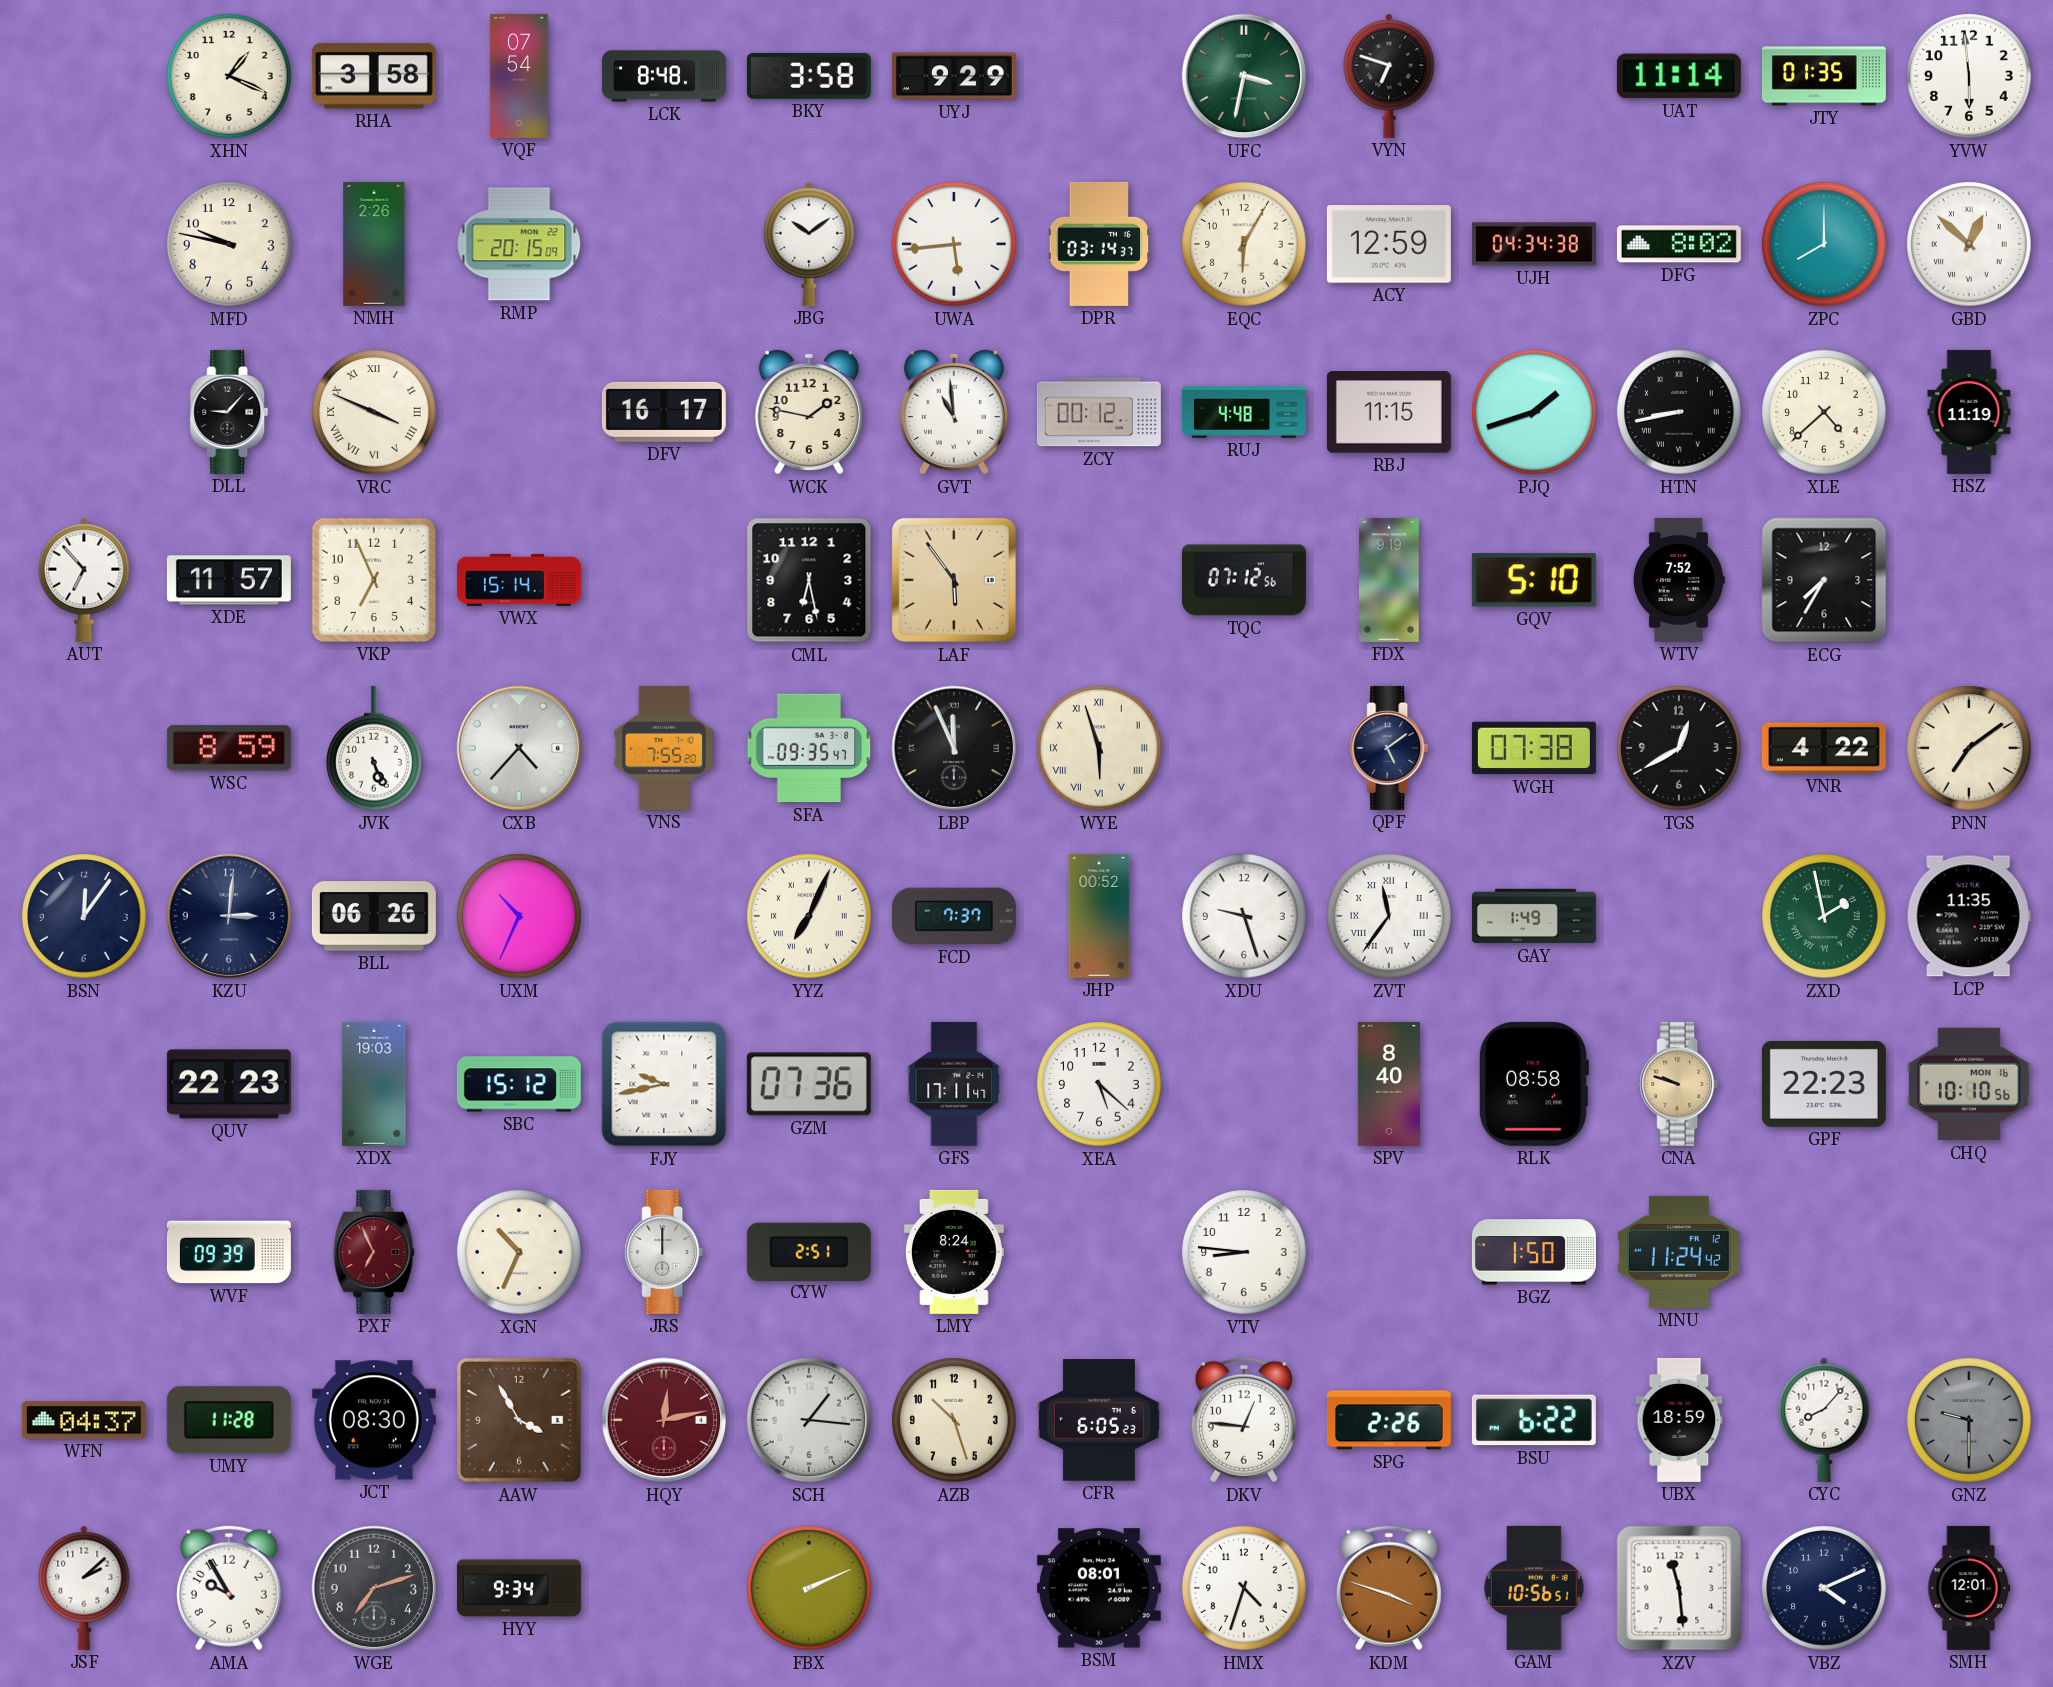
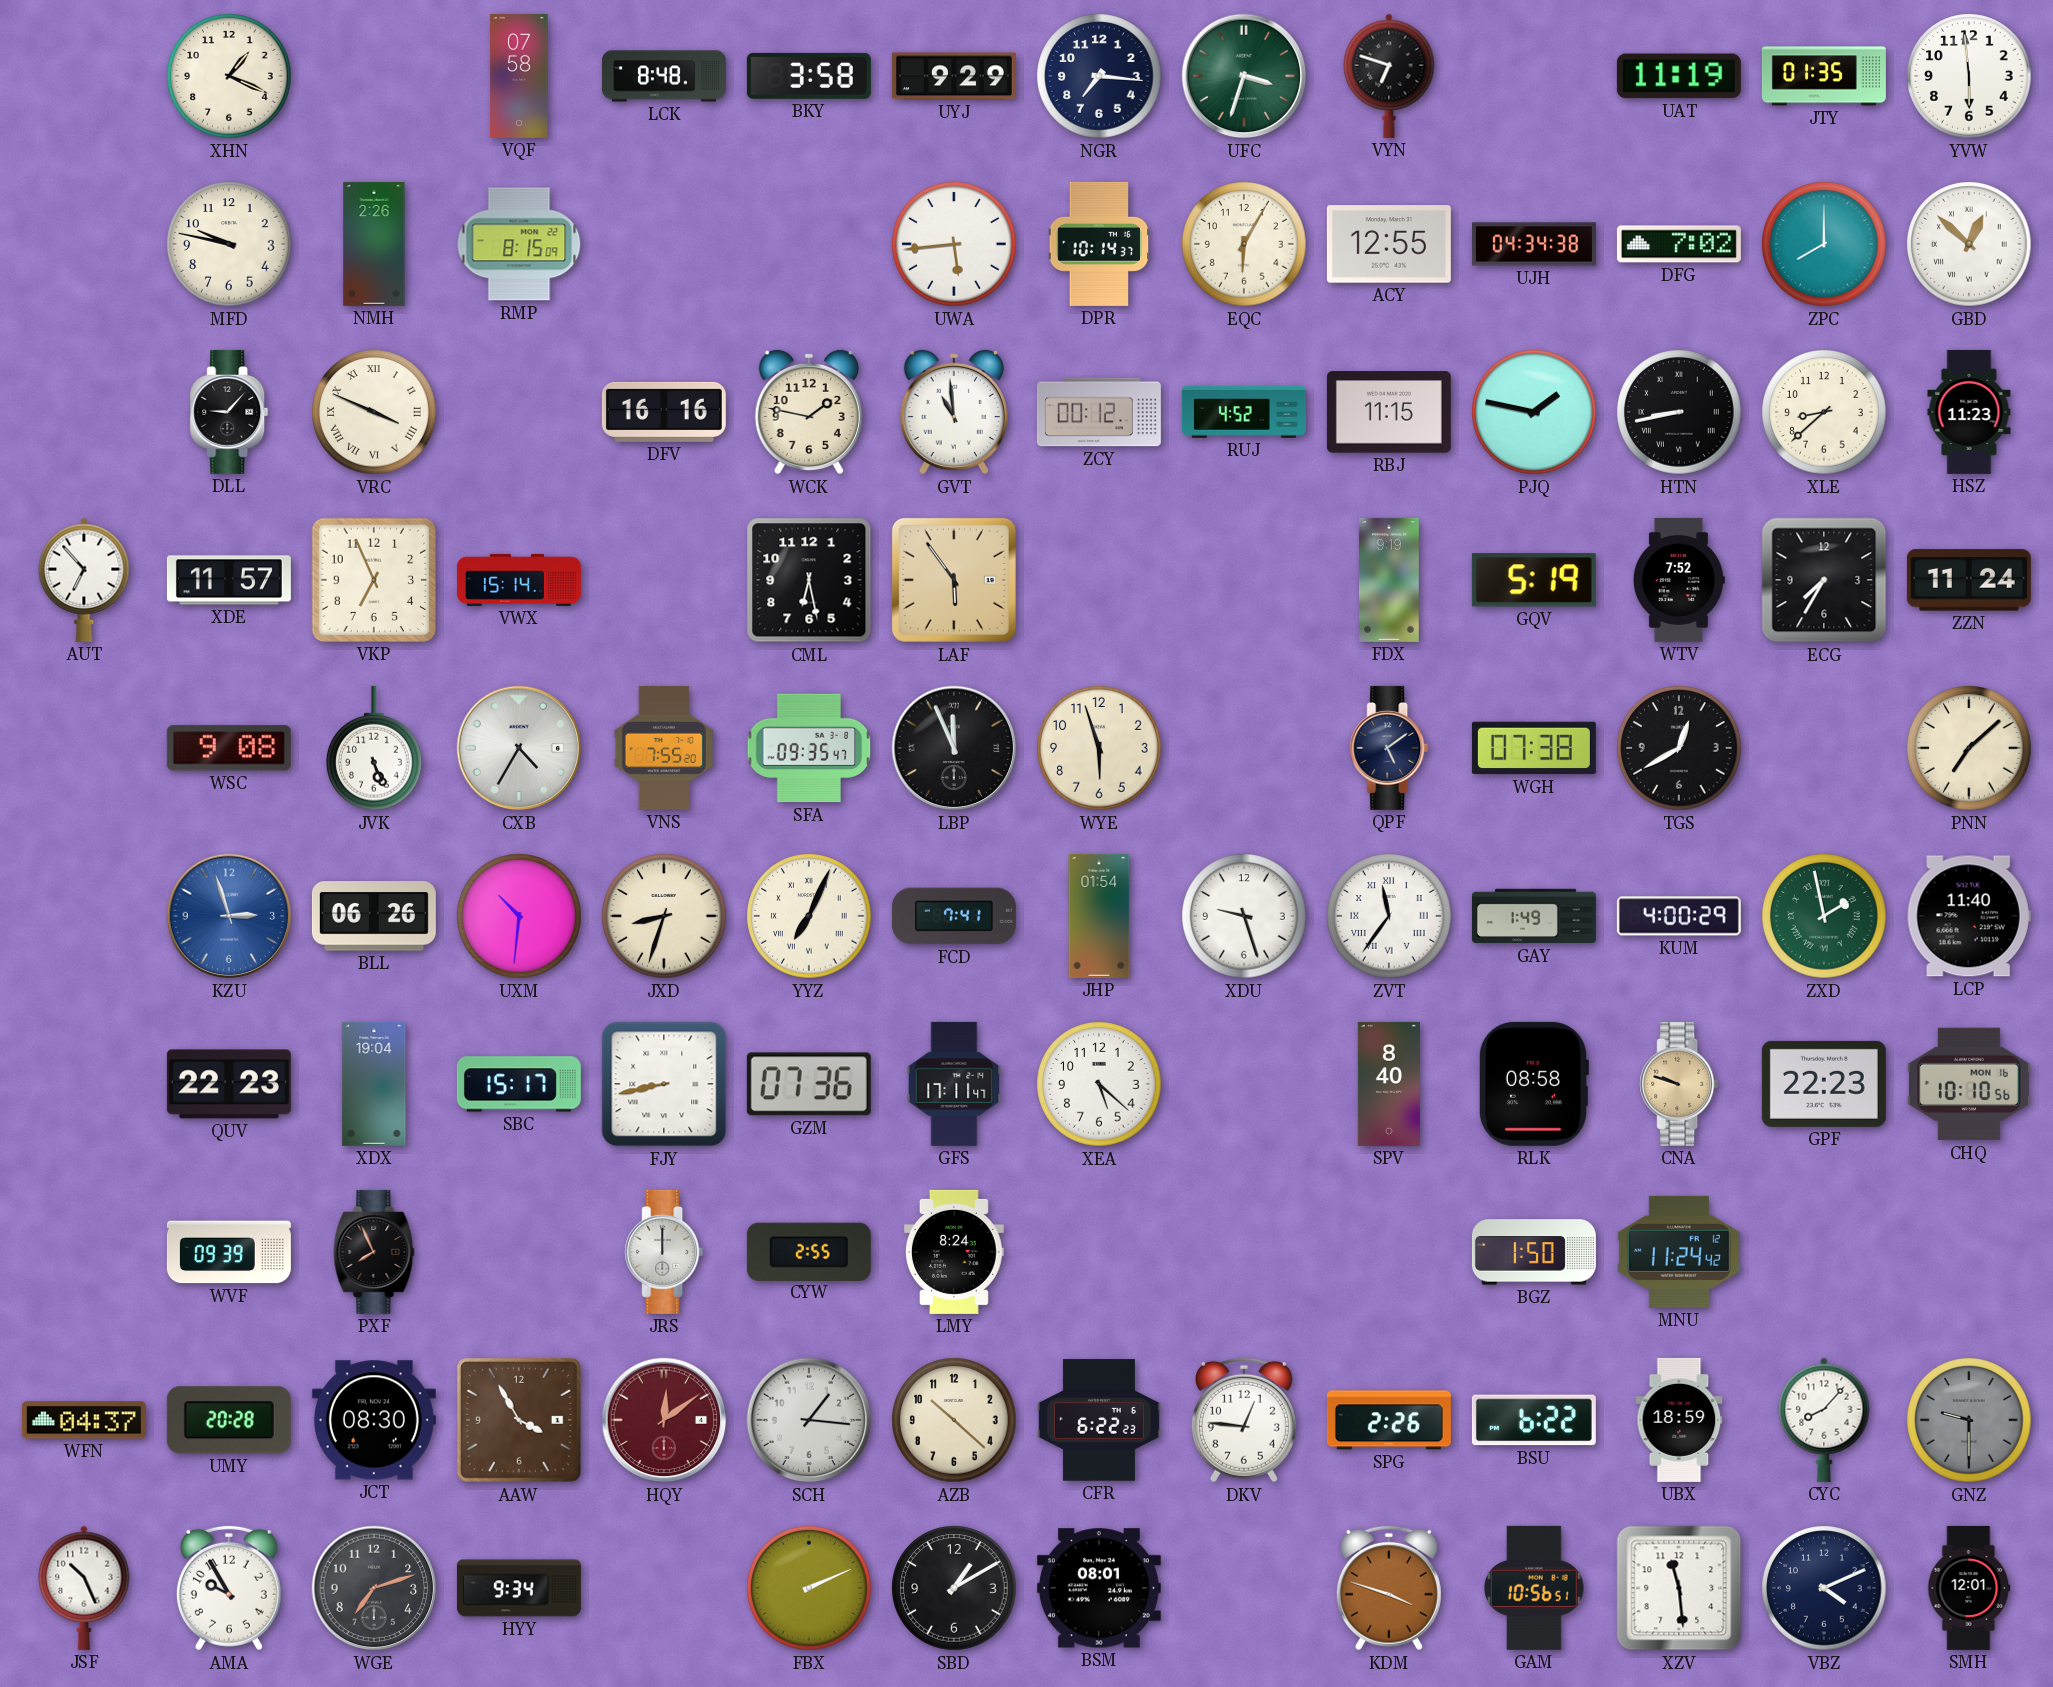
RHA: 3:58 -> none (374, 76)
VQF: 07:54 -> 07:58 (519, 76)
NGR: none -> 7:16 (1099, 76)
UFC: 3:32 -> 3:33 (1244, 76)
UAT: 11:14 -> 11:19 (1679, 76)
RMP: 20:15 -> 8:15 (519, 244)
JBG: 10:09 -> none (809, 244)
DPR: 03:14 -> 10:14 (1099, 244)
ACY: 12:59 -> 12:55 (1389, 244)
DFG: 8:02 -> 7:02 (1679, 244)
DFV: 16:17 -> 16:16 (664, 412)
RUJ: 4:48 -> 4:52 (1244, 412)
PJQ: 1:42 -> 1:47 (1534, 412)
XLE: 4:38 -> 8:38 (1824, 412)
HSZ: 11:19 -> 11:23 (1969, 412)
TQC: 07:12 -> none (1244, 580)
GQV: 5:10 -> 5:19 (1534, 580)
ZZN: none -> 11:24 (1969, 580)
WSC: 8:59 -> 9:08 (229, 748)
CXB: 4:37 -> 4:35 (519, 748)
WYE numerals: Roman -> Arabic (1099, 748)
VNR: 4:22 -> none (1824, 748)
PNN: 7:09 -> 7:08 (1969, 748)
BSN: 12:06 -> none (84, 916)
KZU: 3:01 -> 2:57 (229, 916)
KZU dial: navy -> blue (229, 916)
UXM: 10:34 -> 10:31 (519, 916)
JXD: none -> 8:33 (664, 916)
FCD: 7:37 -> 7:41 (954, 916)
JHP: 00:52 -> 01:54 (1099, 916)
KUM: none -> 4:00 (1679, 916)
LCP: 11:35 -> 11:40 (1969, 916)
XDX: 19:03 -> 19:04 (374, 1084)
SBC: 15:12 -> 15:17 (519, 1084)
FJY: 9:43 -> 8:43 (664, 1084)
PXF: 6:56 -> 7:56 (374, 1252)
PXF dial: burgundy -> black (374, 1252)
XGN: 10:34 -> none (519, 1252)
CYW: 2:51 -> 2:55 (809, 1251)
VTV: 8:46 -> none (1244, 1252)
UMY: 11:28 -> 20:28 (229, 1420)
HQY: 12:13 -> 12:09 (664, 1420)
AZB: 10:27 -> 10:22 (954, 1420)
CFR: 6:05 -> 6:22 (1099, 1420)
JSF: 2:08 -> 10:26 (84, 1588)
SBD: none -> 1:10 (954, 1588)
HMX: 4:33 -> none (1244, 1588)
